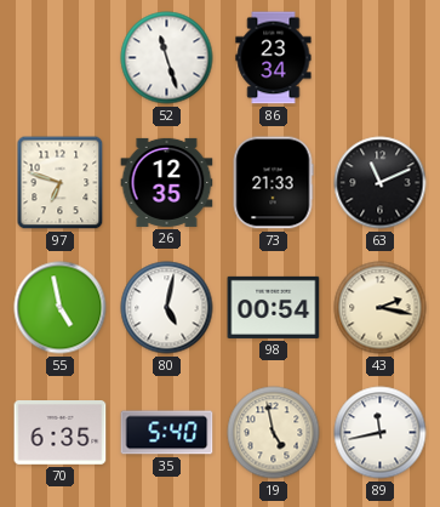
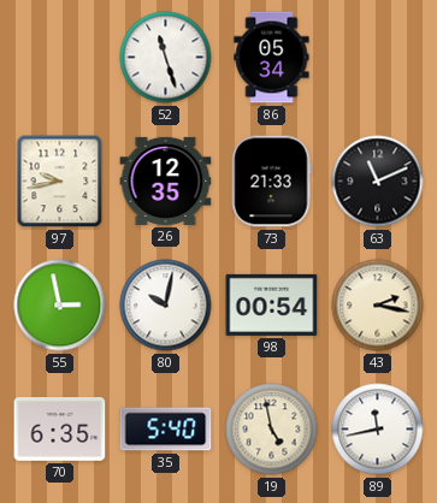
86: 23:34 -> 05:34 (272, 58)
97: 6:48 -> 9:43 (60, 182)
55: 4:58 -> 2:58 (60, 306)
80: 5:02 -> 10:02 (166, 306)
